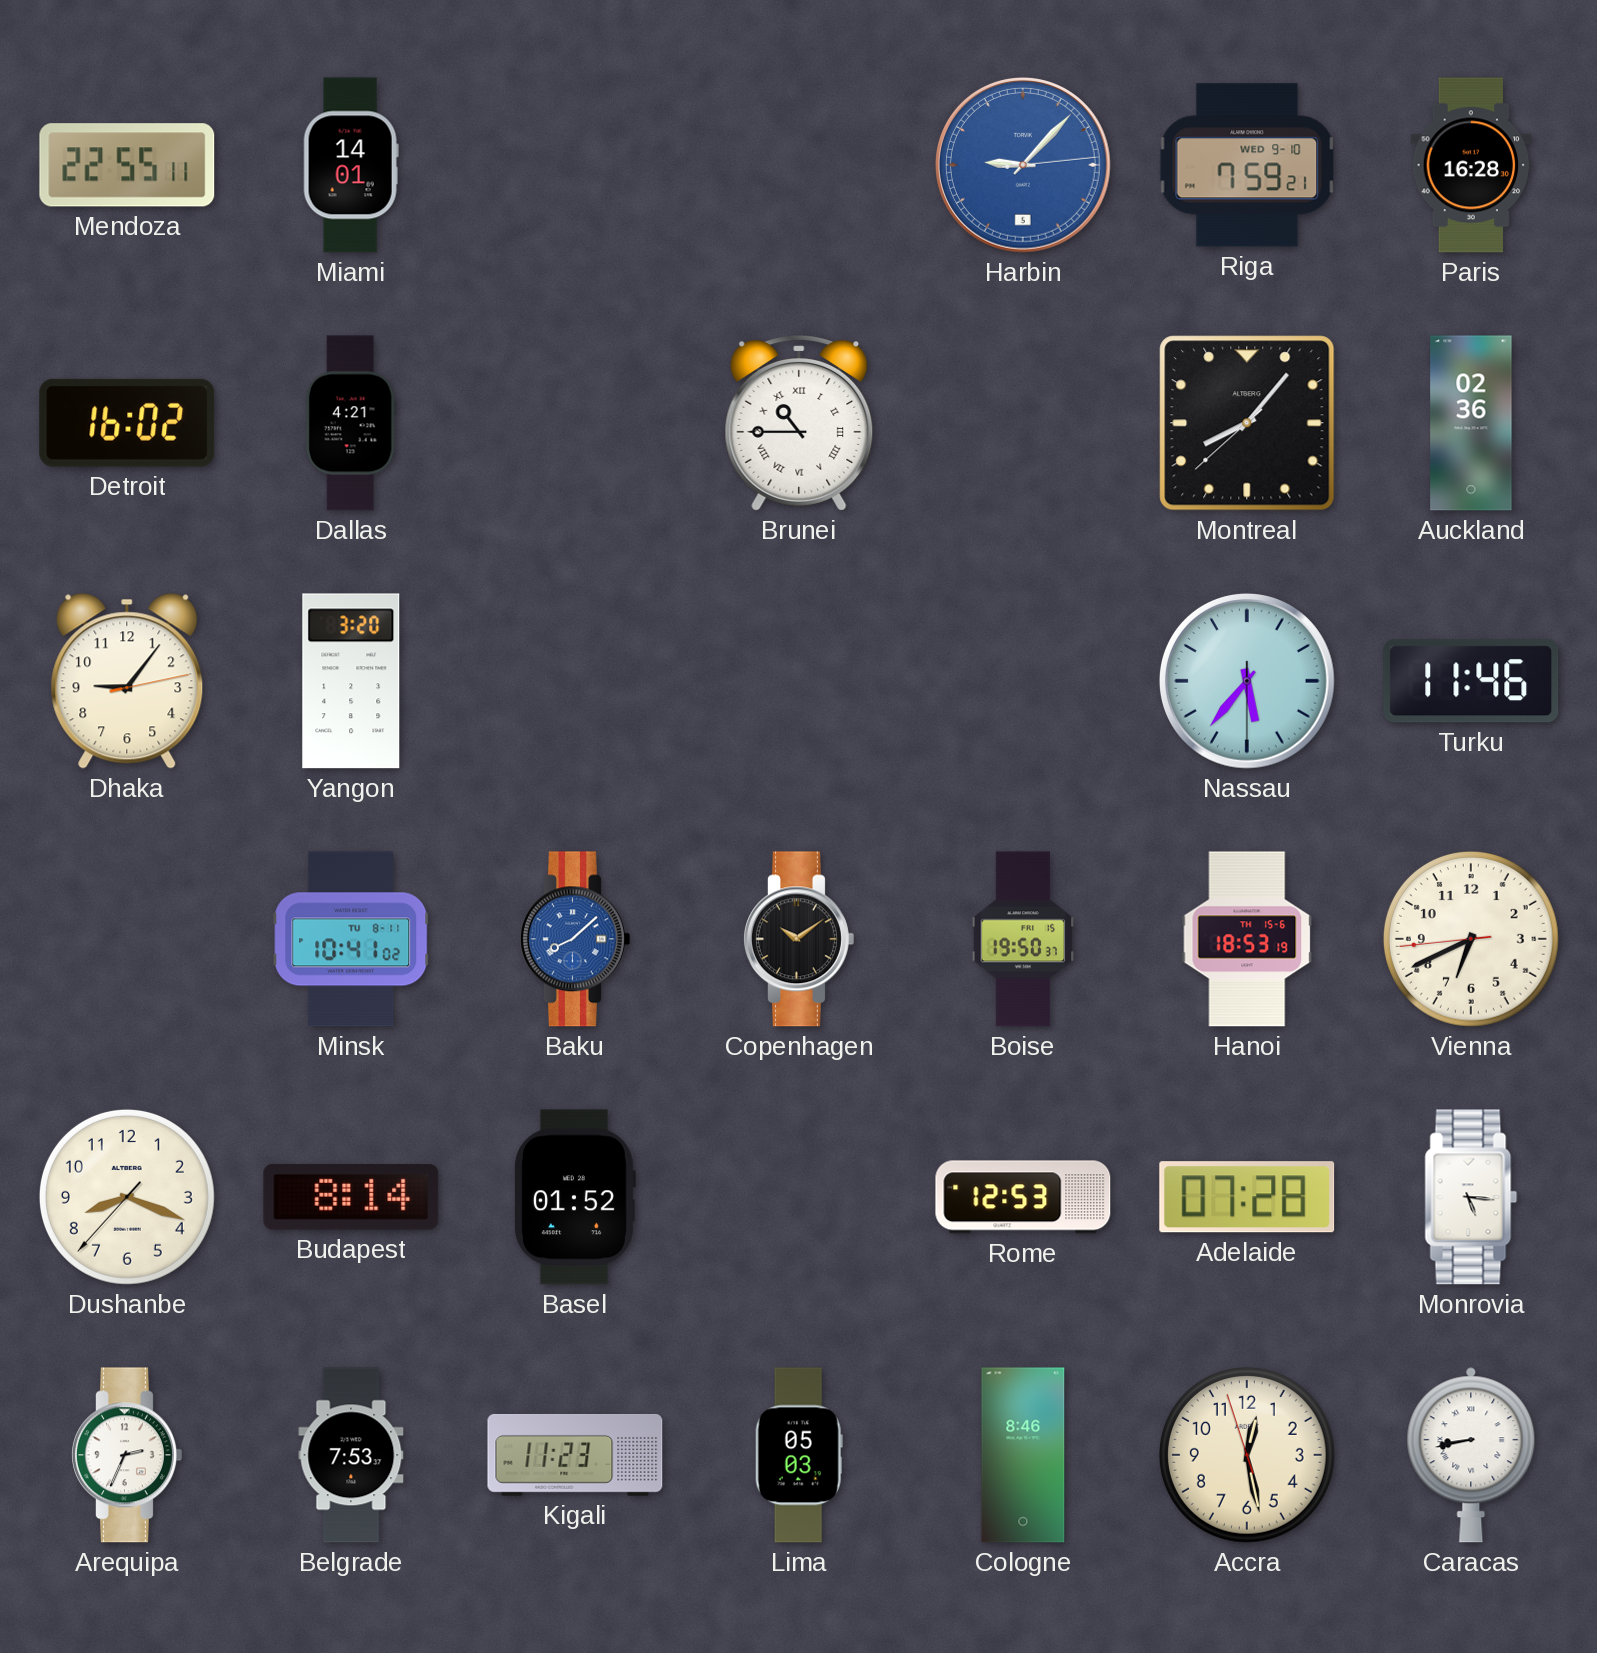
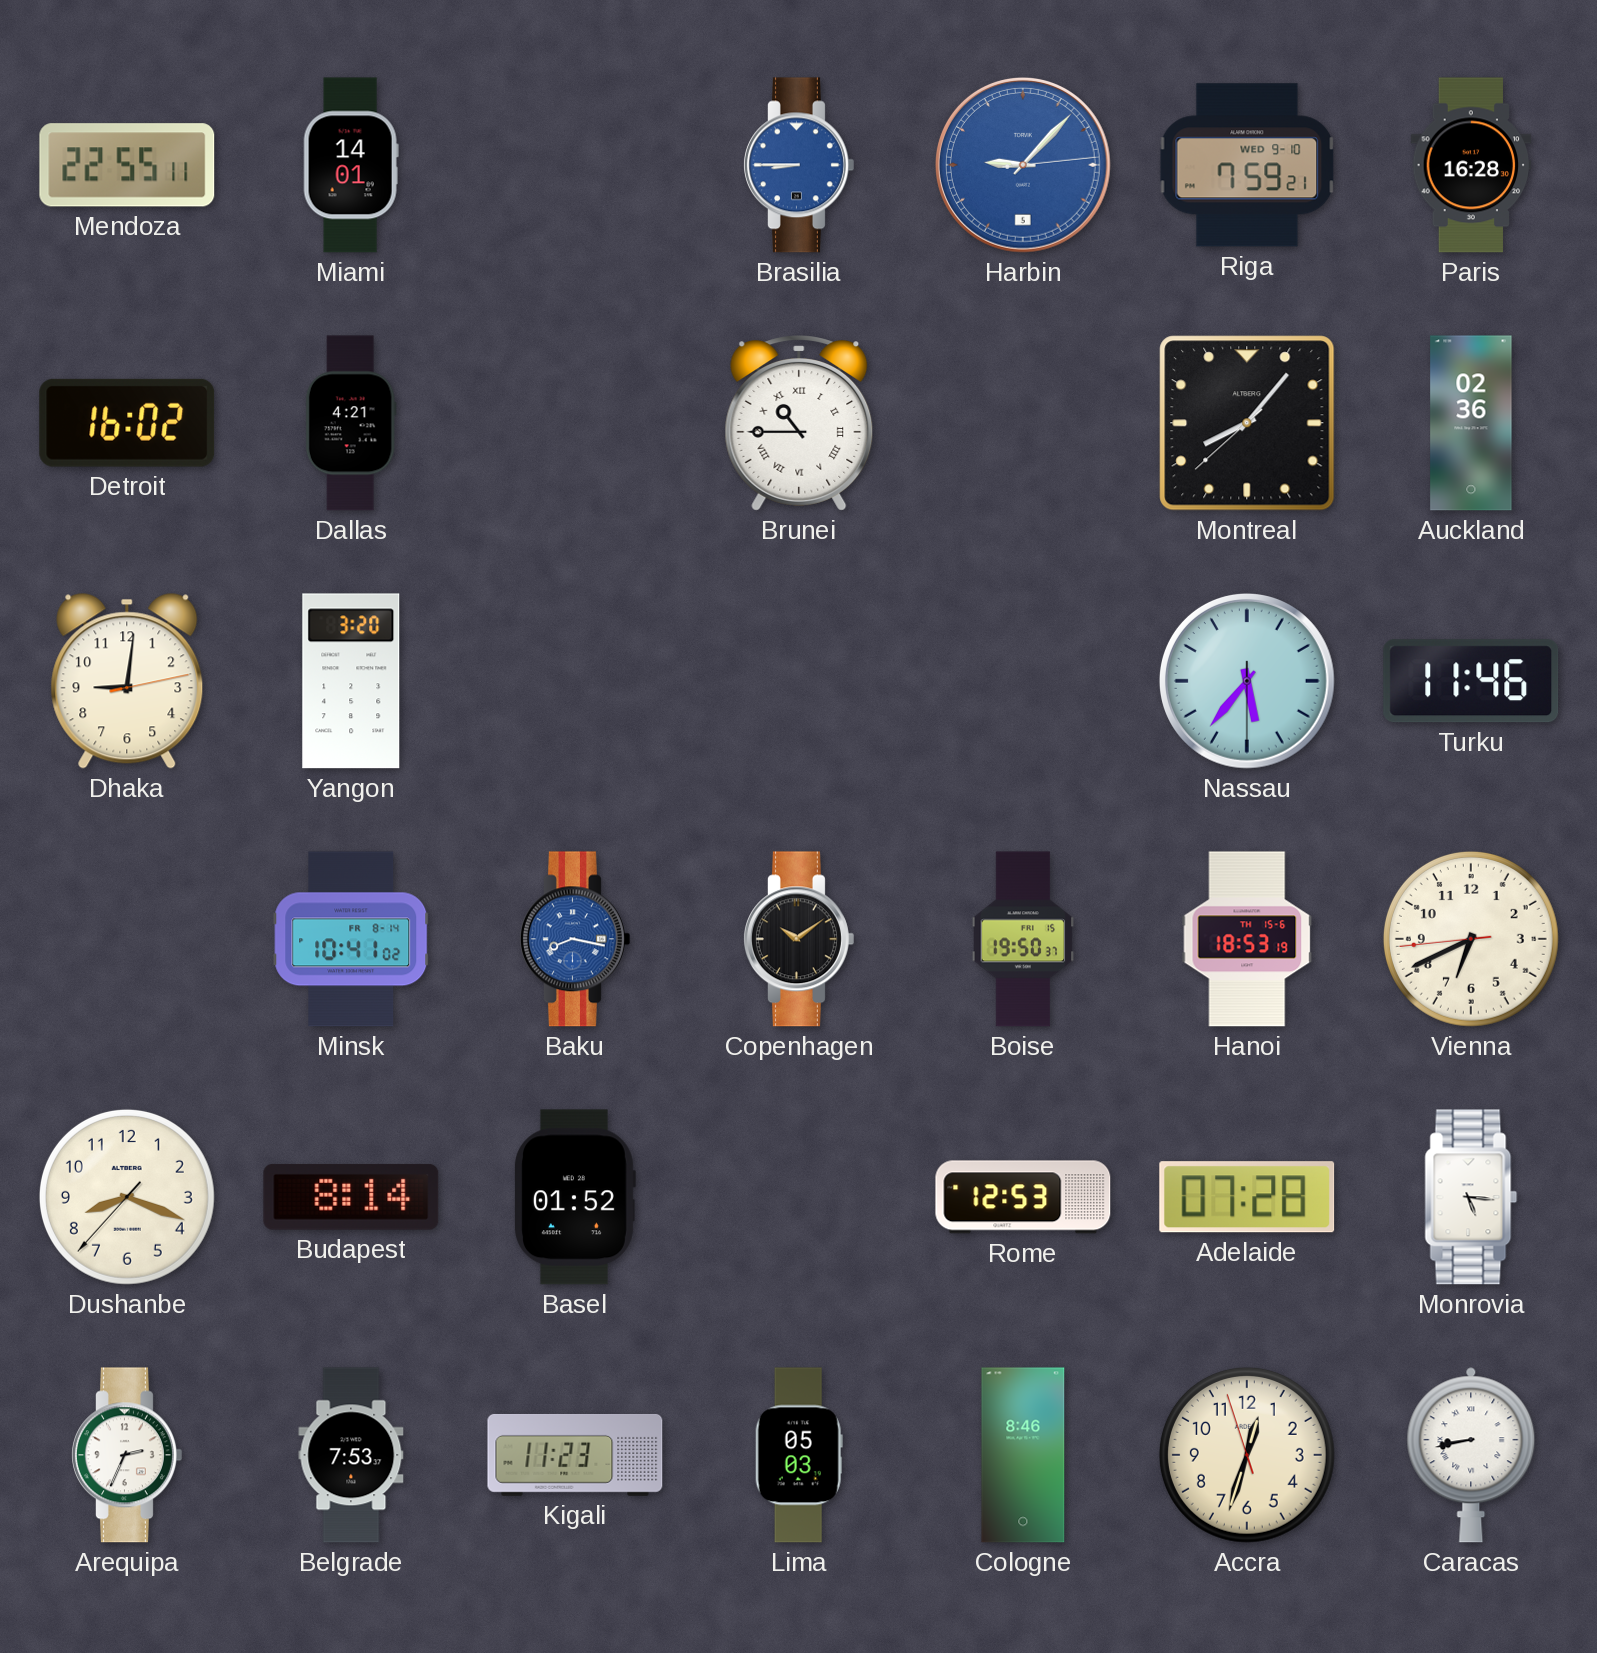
Brasilia: none -> 8:45 (799, 165)
Dhaka: 9:06 -> 9:01 (127, 681)
Minsk date: TU 8-11 -> FR 8-14 (351, 939)
Baku: 8:08 -> 8:17 (575, 939)
Accra: 12:27 -> 12:32 (1247, 1455)
